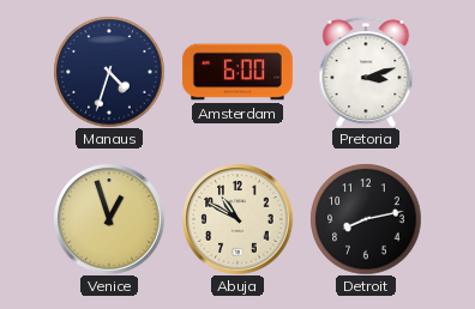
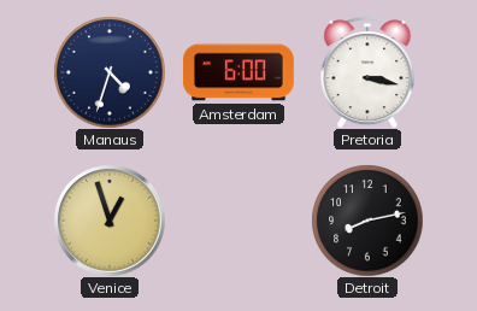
Pretoria: 3:12 -> 3:17 (367, 72)
Abuja: 10:50 -> none (237, 219)
